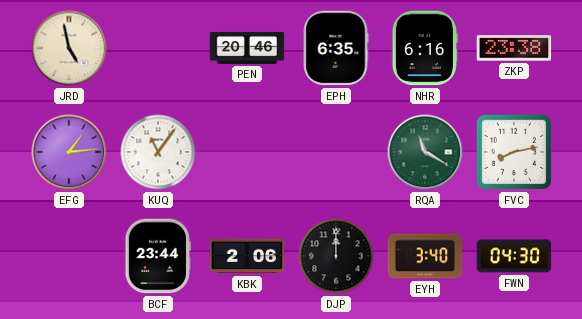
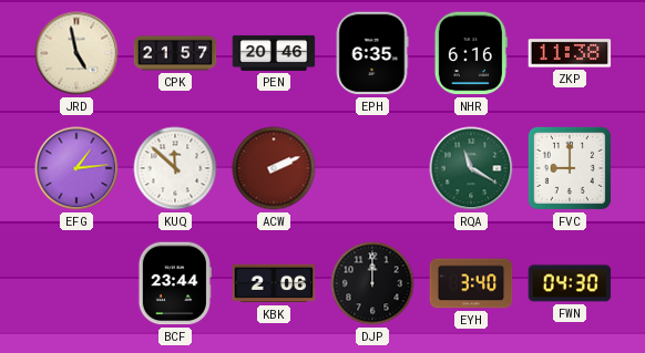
CPK: none -> 21:57 (175, 53)
ZKP: 23:38 -> 11:38 (570, 53)
KUQ: 11:06 -> 11:52 (175, 168)
ACW: none -> 2:11 (274, 168)
FVC: 8:13 -> 9:00 (570, 168)
